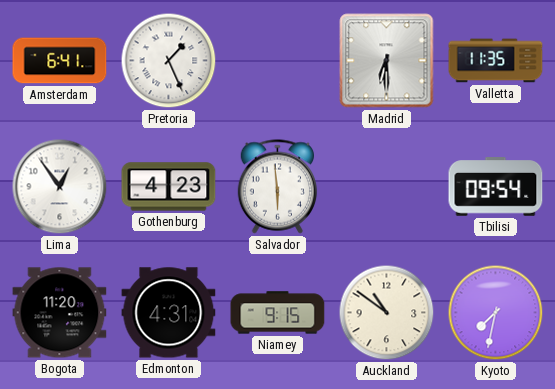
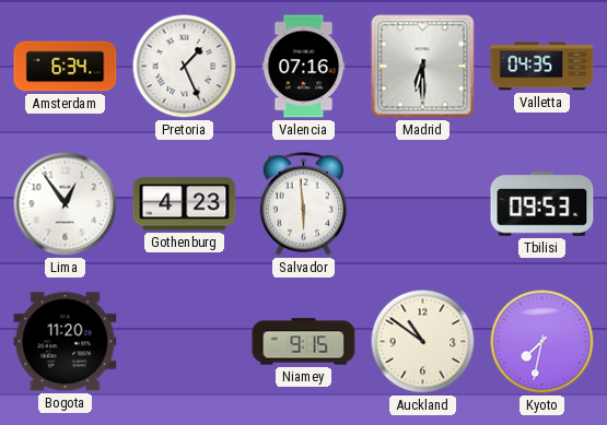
Amsterdam: 6:41 -> 6:34 (66, 67)
Valencia: none -> 07:16 (304, 67)
Valletta: 11:35 -> 04:35 (542, 67)
Tbilisi: 09:54 -> 09:53 (542, 204)
Edmonton: 4:31 -> none (169, 313)
